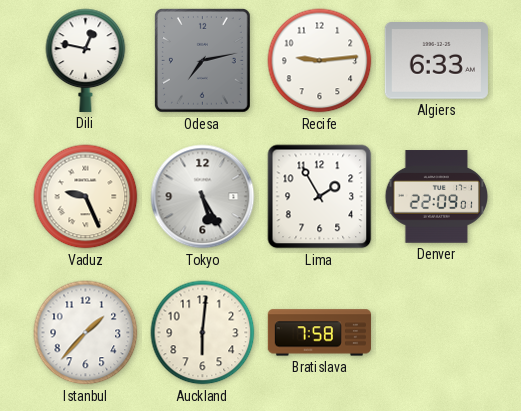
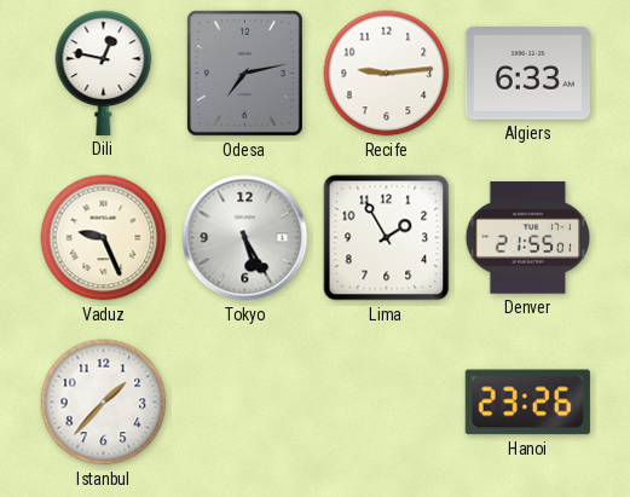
Denver: 22:09 -> 21:55 (528, 238)
Auckland: 6:01 -> none (203, 333)
Bratislava: 7:58 -> none (319, 333)
Hanoi: none -> 23:26 (527, 403)
